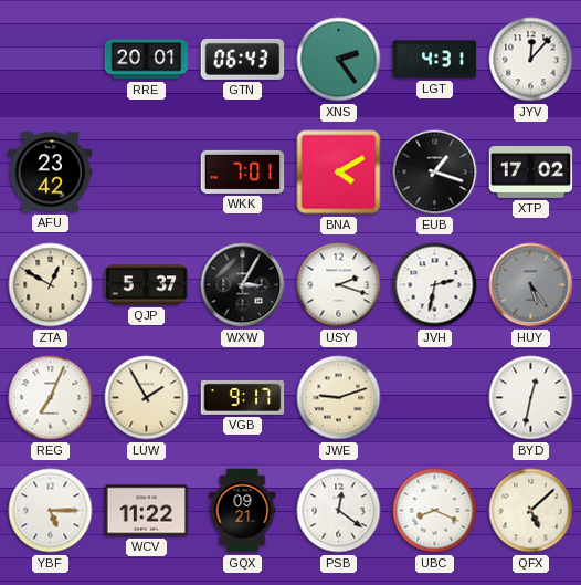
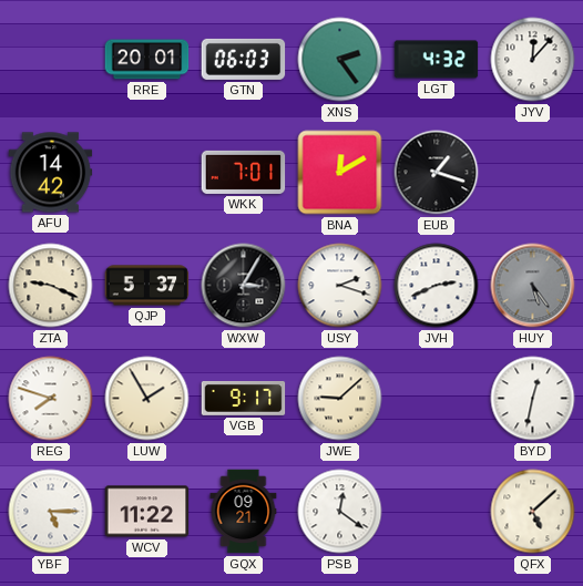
GTN: 06:43 -> 06:03 (244, 59)
LGT: 4:31 -> 4:32 (437, 60)
AFU: 23:42 -> 14:42 (51, 173)
BNA: 4:10 -> 12:10 (340, 173)
XTP: 17:02 -> none (531, 173)
ZTA: 12:50 -> 9:19 (51, 286)
JVH: 2:32 -> 2:41 (437, 286)
REG: 7:04 -> 7:48 (51, 399)
JWE: 9:12 -> 9:08 (340, 399)
UBC: 8:19 -> none (435, 511)
